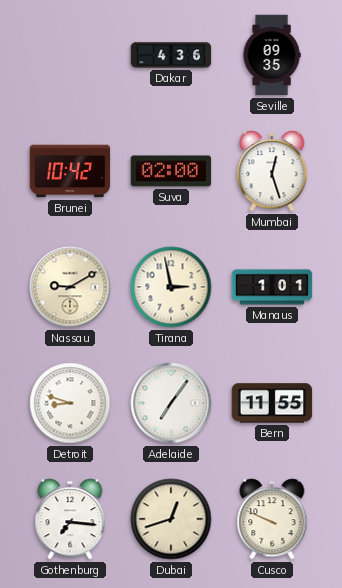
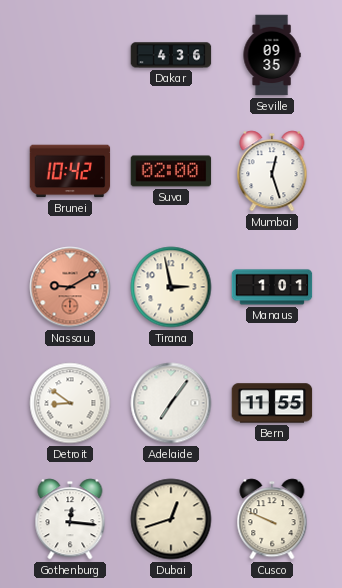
Nassau dial: cream -> salmon (70, 287)
Detroit: 8:48 -> 8:51 (70, 403)
Gothenburg: 7:16 -> 12:16 (70, 519)
